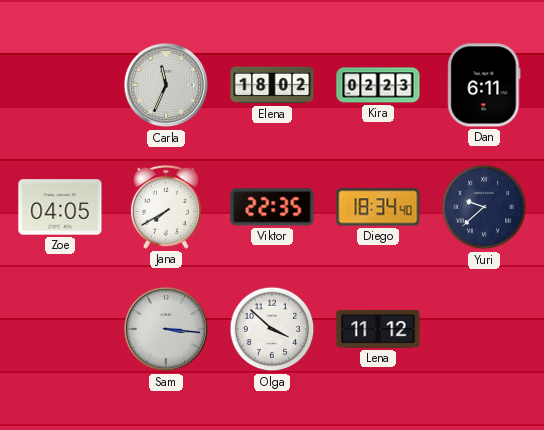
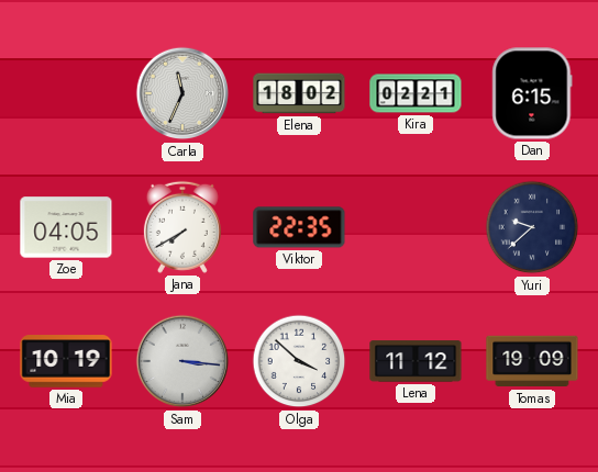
Kira: 02:23 -> 02:21 (416, 93)
Dan: 6:11 -> 6:15 (532, 93)
Diego: 18:34 -> none (378, 207)
Mia: none -> 10:19 (66, 361)
Tomas: none -> 19:09 (532, 361)
